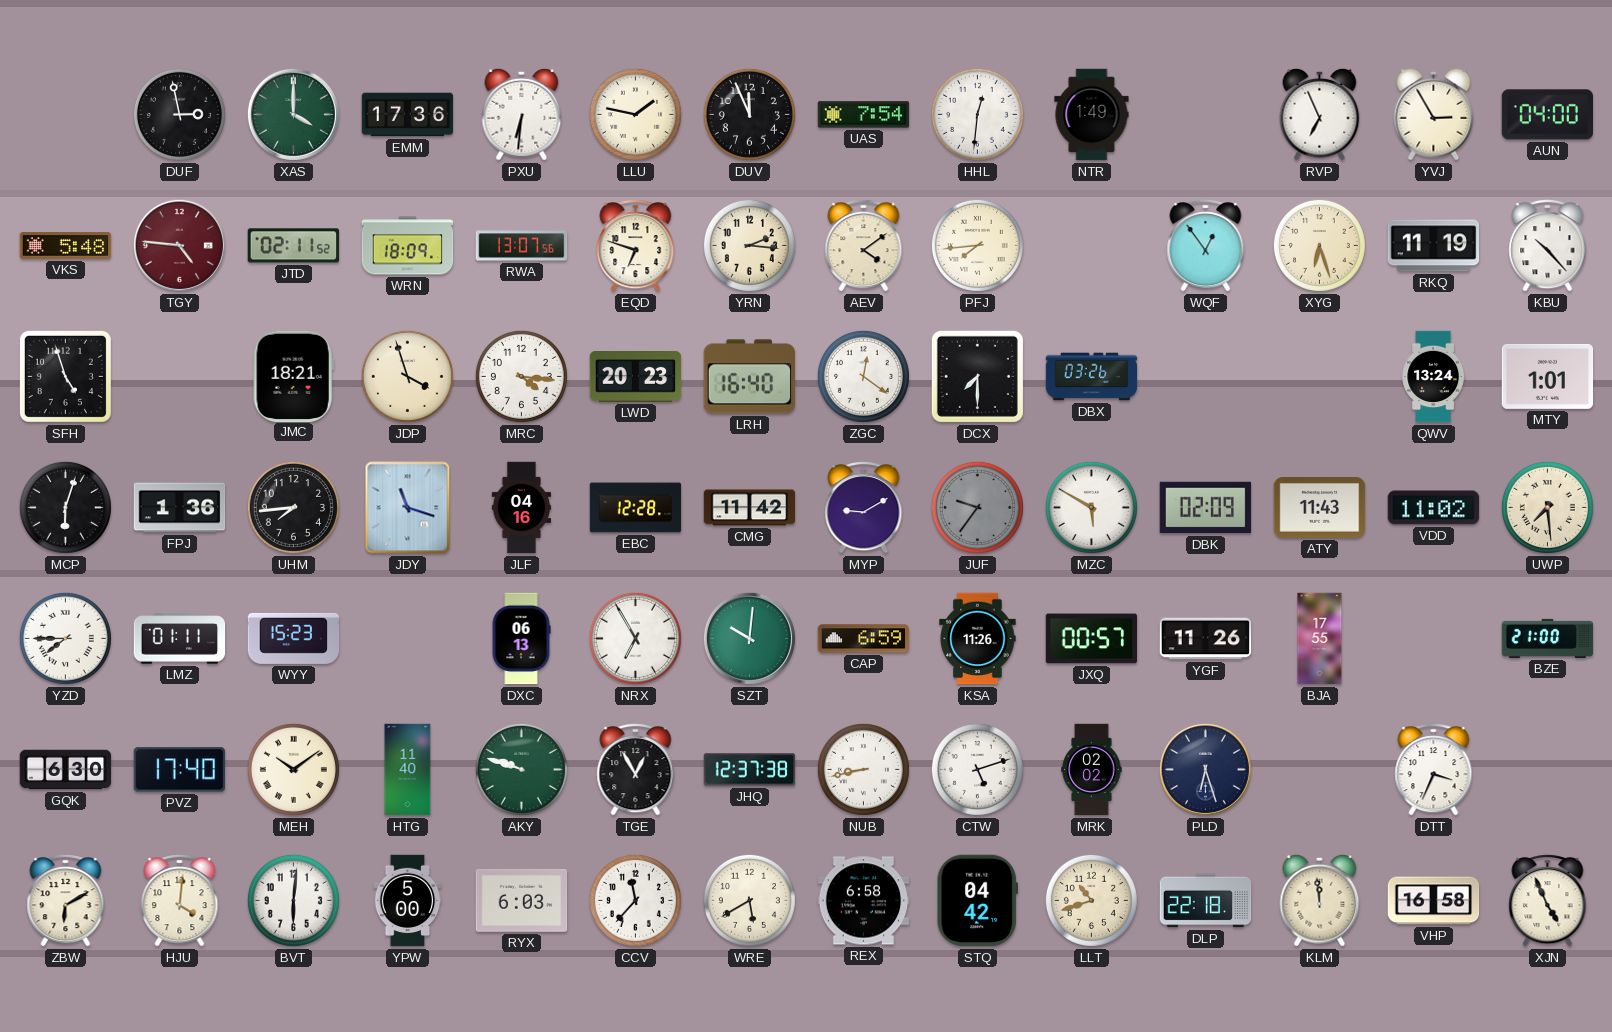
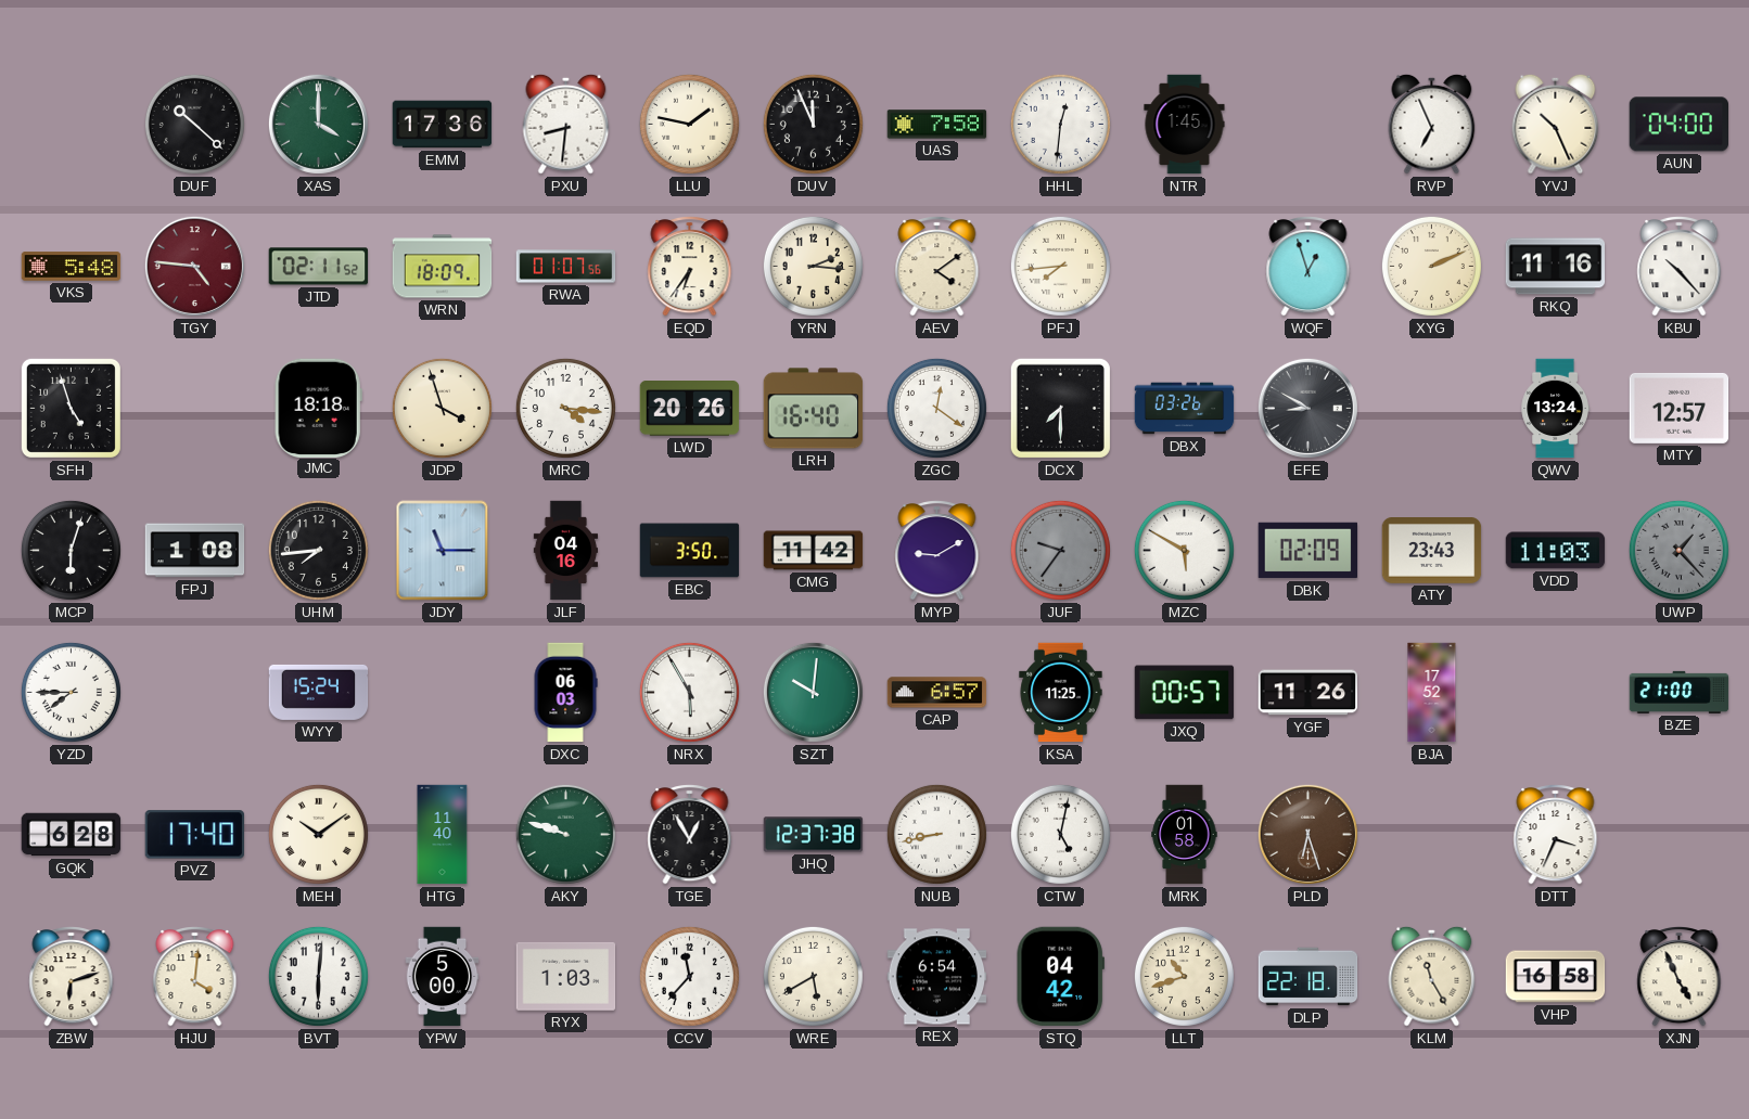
DUF: 2:58 -> 10:22 (194, 124)
PXU: 6:31 -> 8:31 (566, 124)
UAS: 7:54 -> 7:58 (937, 125)
NTR: 1:49 -> 1:45 (1185, 125)
YVJ: 2:55 -> 10:26 (1556, 124)
RWA: 13:07 -> 01:07 (566, 267)
EQD: 6:48 -> 6:36 (690, 267)
WQF: 12:54 -> 12:57 (1308, 267)
XYG: 6:27 -> 2:11 (1431, 266)
RKQ: 11:19 -> 11:16 (1556, 267)
JMC: 18:21 -> 18:18 (318, 408)
LWD: 20:23 -> 20:26 (690, 409)
EFE: none -> 8:50 (1307, 408)
MTY: 1:01 -> 12:57 (1680, 408)
FPJ: 1:36 -> 1:08 (195, 551)
JDY: 11:18 -> 11:15 (443, 551)
EBC: 12:28 -> 3:50 (690, 551)
ATY: 11:43 -> 23:43 (1432, 551)
VDD: 11:02 -> 11:03 (1556, 551)
UWP: 7:29 -> 1:23 (1678, 550)
UWP dial: cream -> grey (1678, 550)
LMZ: 01:11 -> none (180, 639)
WYY: 15:23 -> 15:24 (319, 692)
DXC: 06:13 -> 06:03 (565, 693)
NRX: 6:55 -> 5:55 (689, 692)
CAP: 6:59 -> 6:57 (937, 693)
KSA: 11:26 -> 11:25 (1061, 693)
BJA: 17:55 -> 17:52 (1432, 693)
GQK: 6:30 -> 6:28 (72, 835)
CTW: 5:12 -> 5:02 (1060, 834)
MRK: 02:02 -> 01:58 (1185, 835)
PLD dial: navy -> brown (1307, 834)
ZBW: 6:10 -> 6:12 (72, 977)
RYX: 6:03 -> 1:03 (566, 976)
REX: 6:58 -> 6:54 (937, 977)
KLM: 11:59 -> 11:25 (1432, 976)
